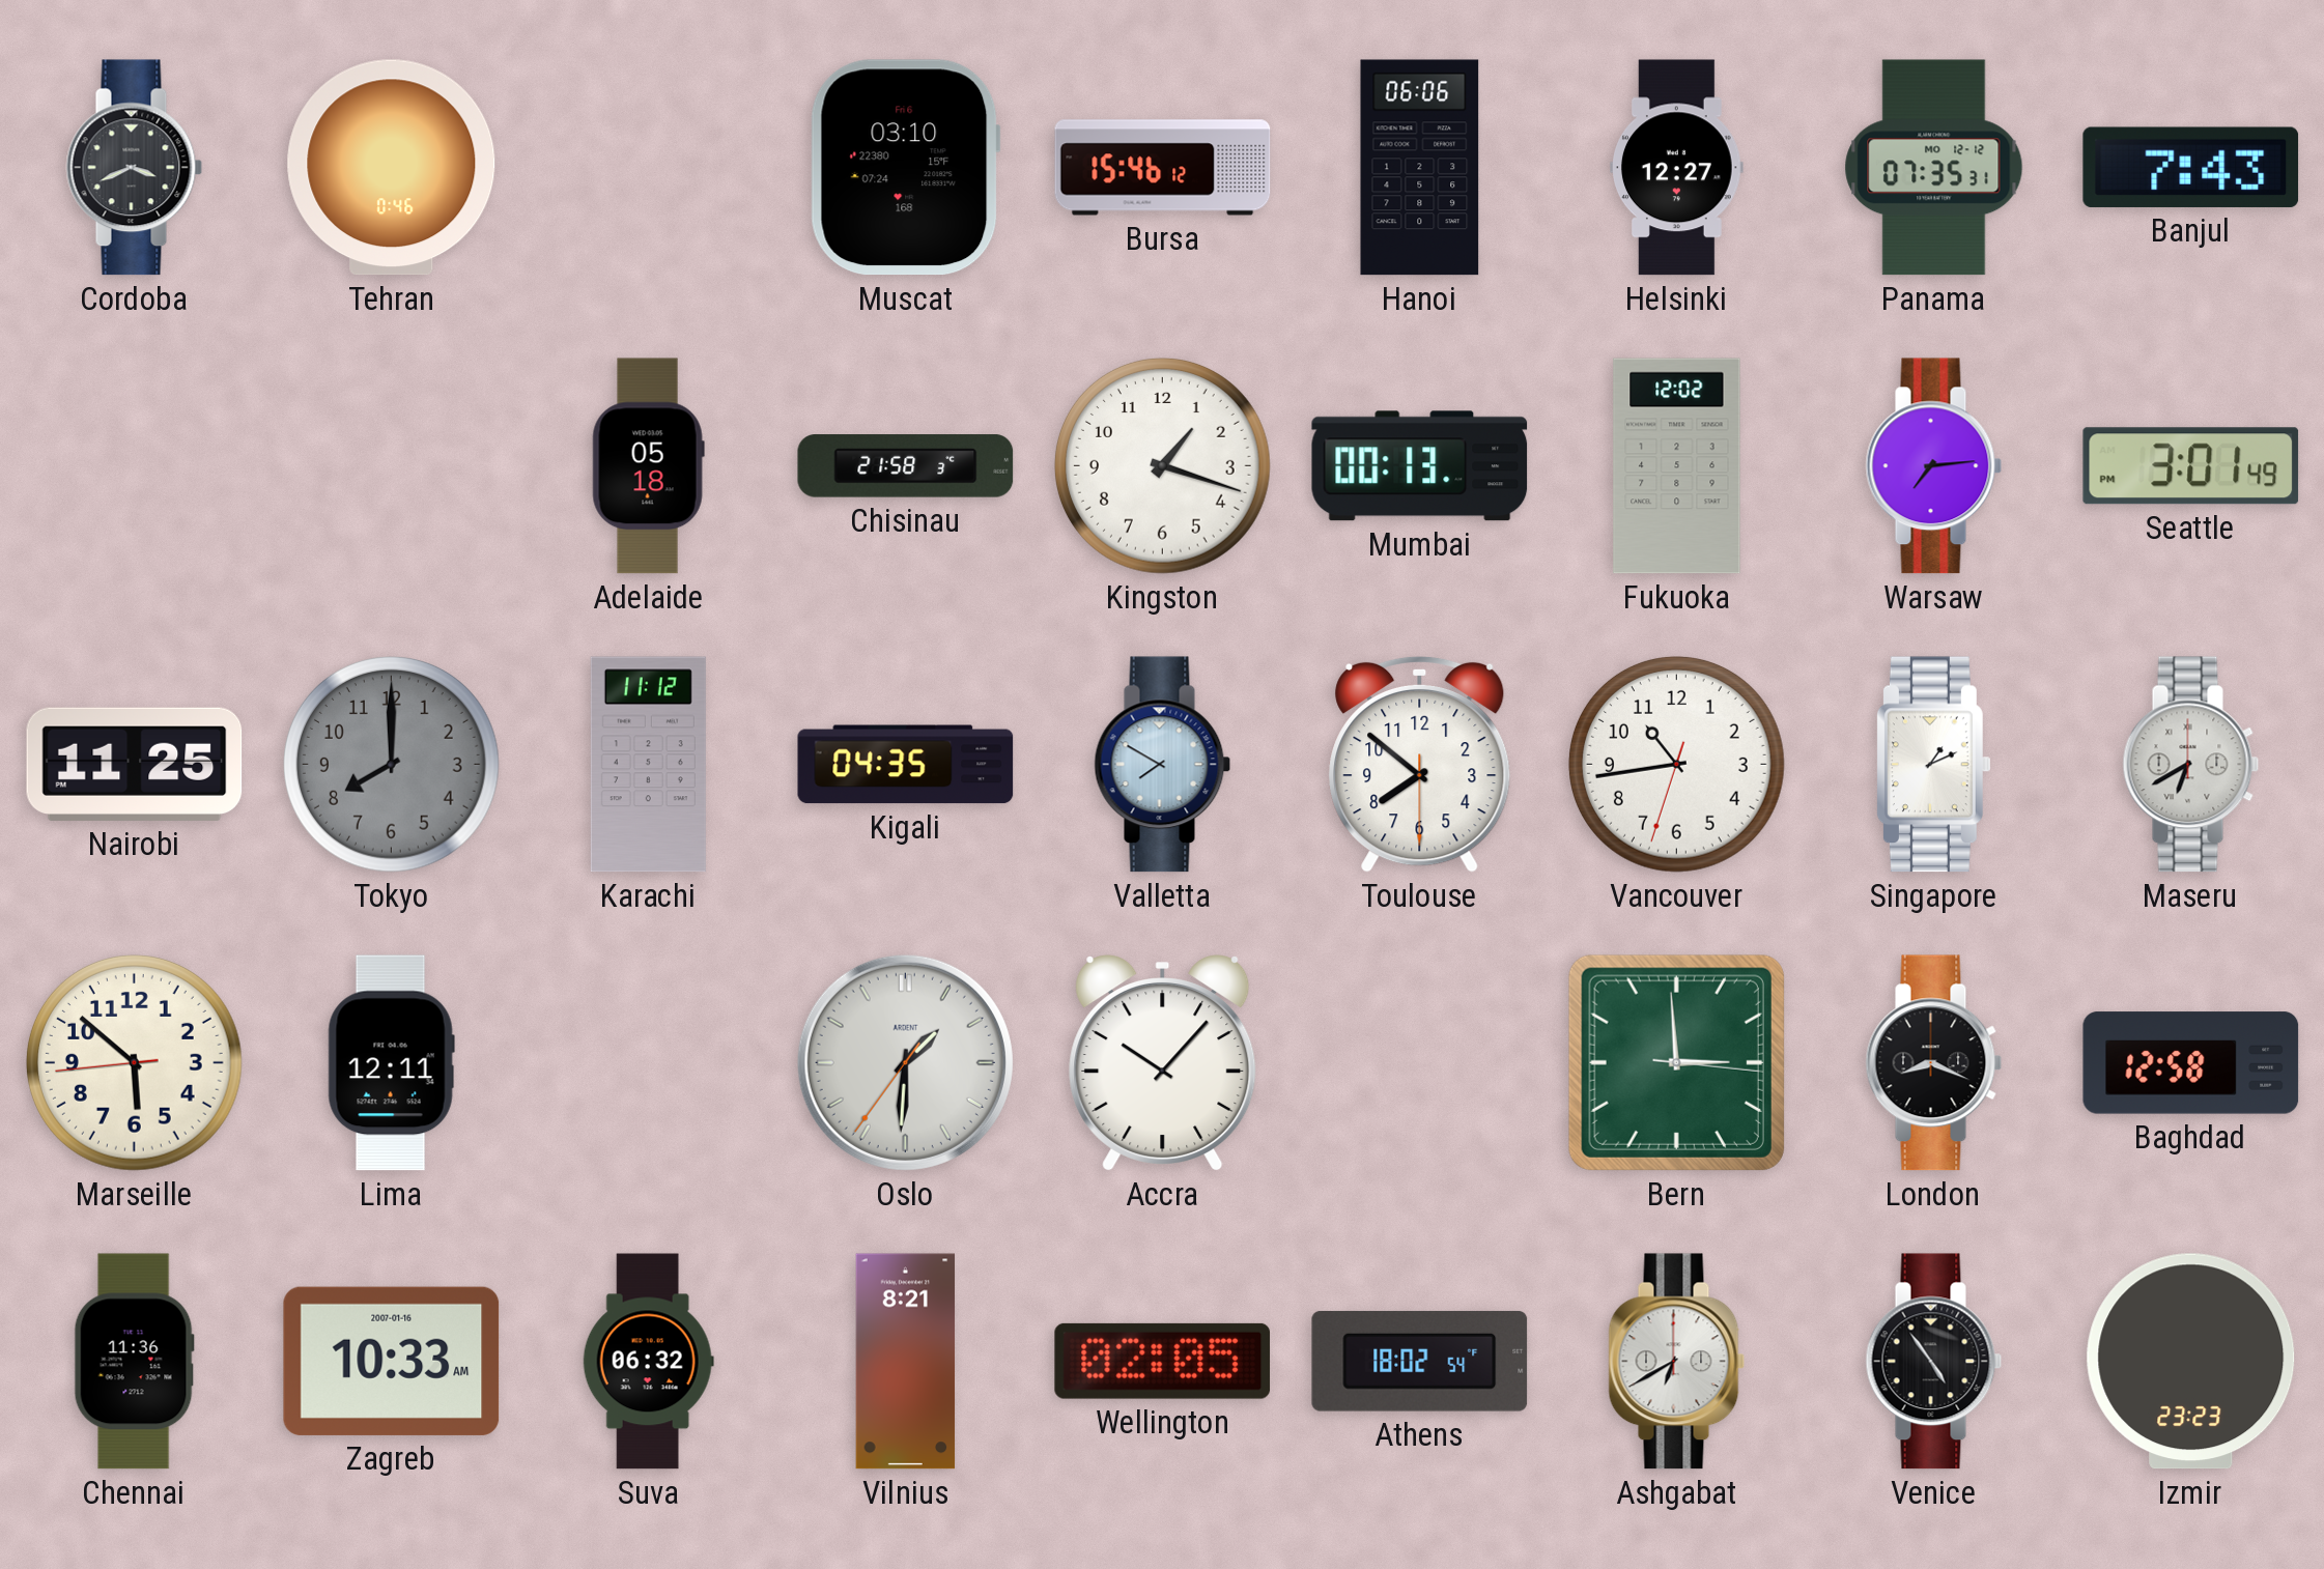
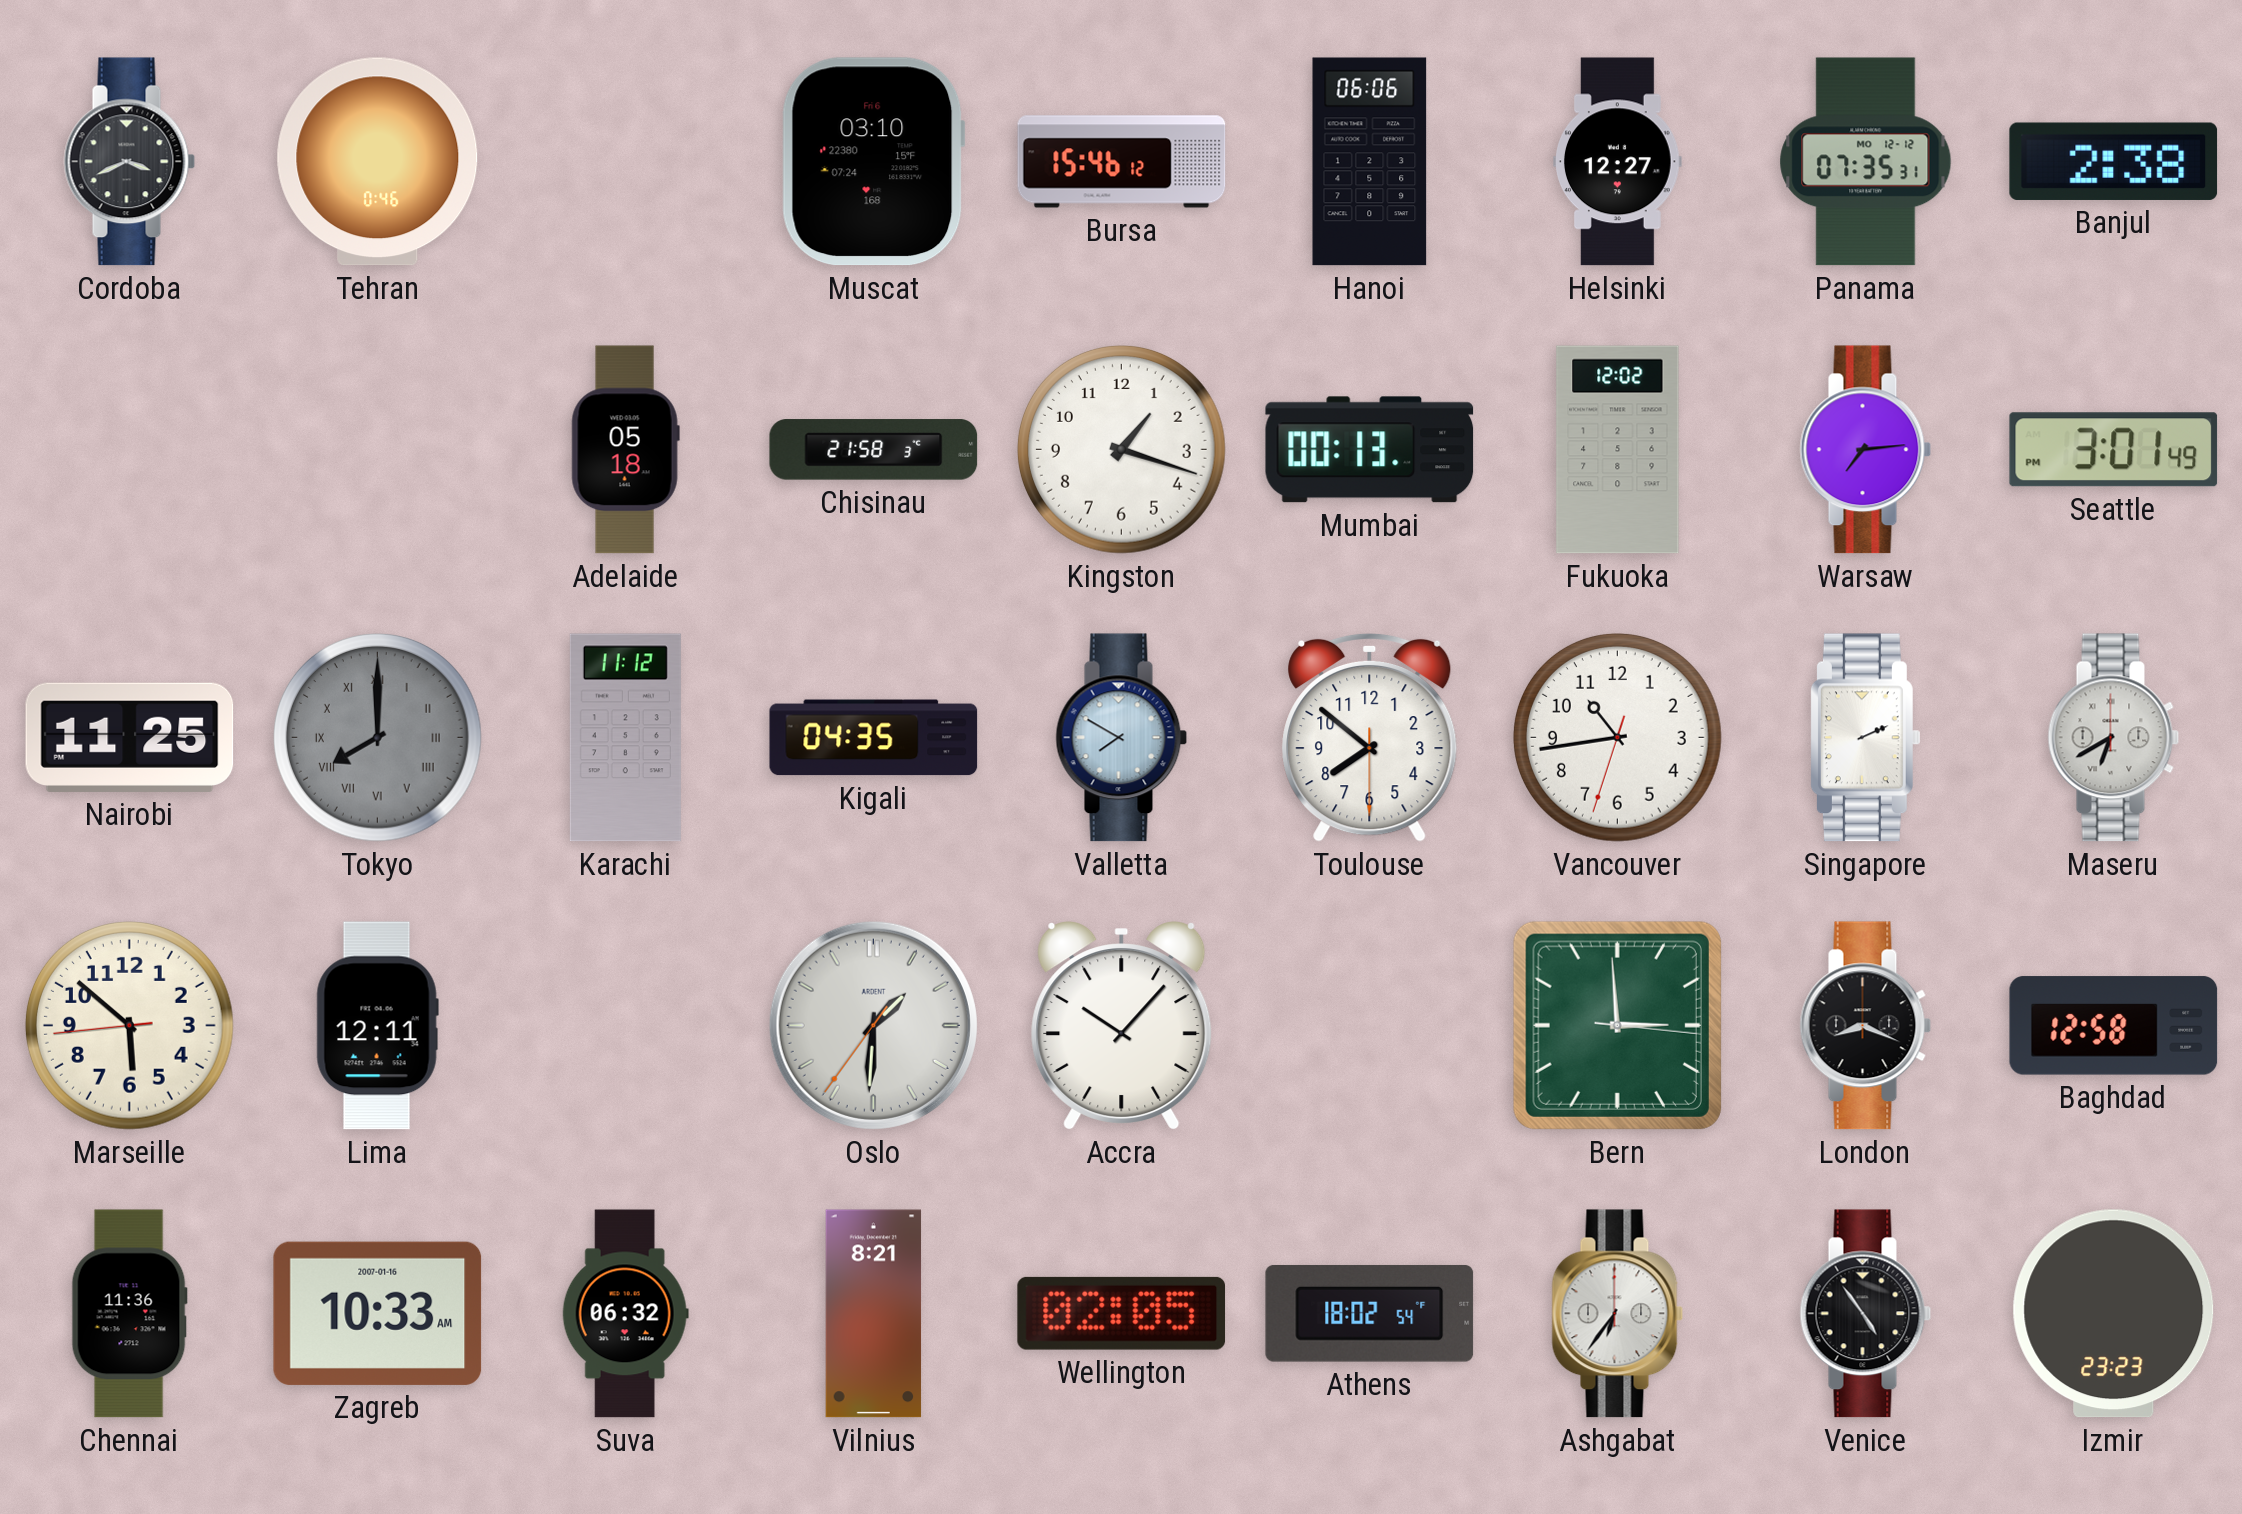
Banjul: 7:43 -> 2:38 (2114, 161)
Tokyo numerals: Arabic -> Roman (378, 738)
Singapore: 1:11 -> 2:11 (1865, 738)
Ashgabat: 6:40 -> 6:36 (1618, 1314)
